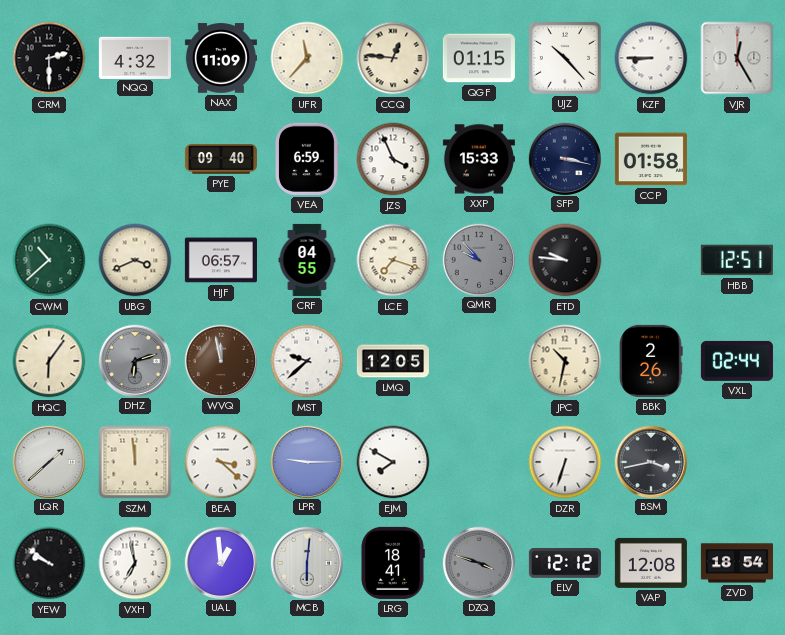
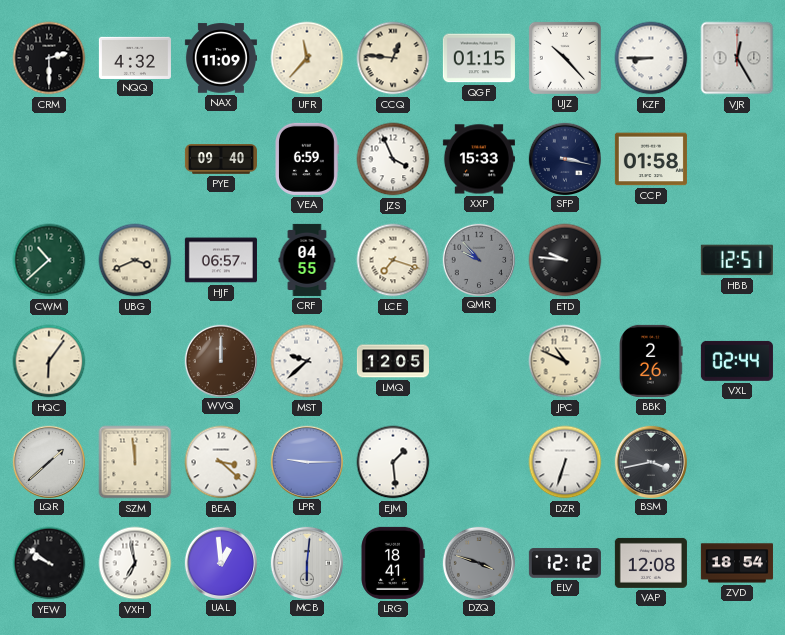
DHZ: 6:12 -> none (134, 360)
WVQ: 11:58 -> 12:00 (220, 360)
JPC: 10:32 -> 10:49 (565, 361)
EJM: 7:50 -> 1:29 (393, 462)
